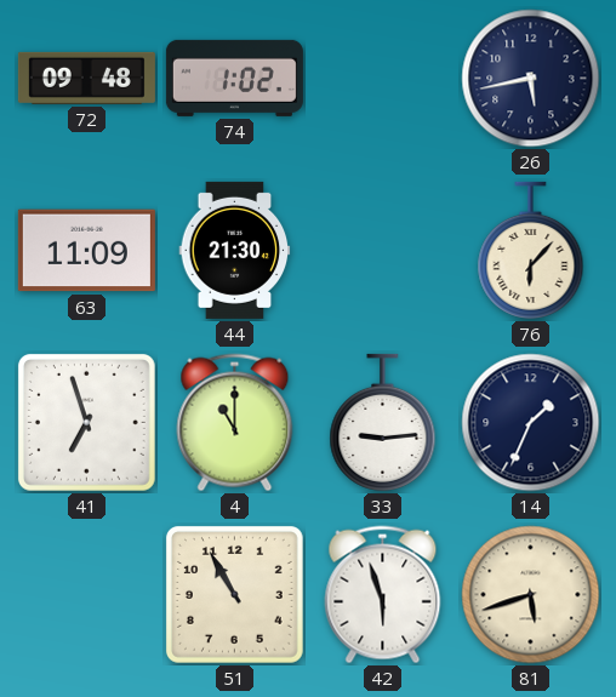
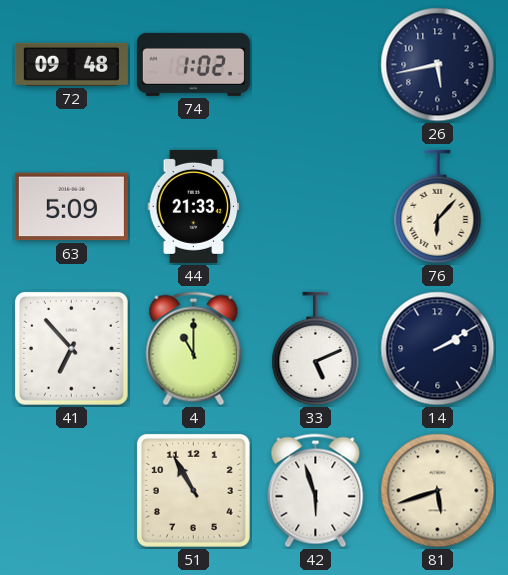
63: 11:09 -> 5:09 (71, 207)
44: 21:30 -> 21:33 (194, 206)
41: 6:57 -> 6:53 (71, 348)
33: 9:14 -> 5:11 (316, 348)
14: 1:34 -> 2:10 (438, 349)
